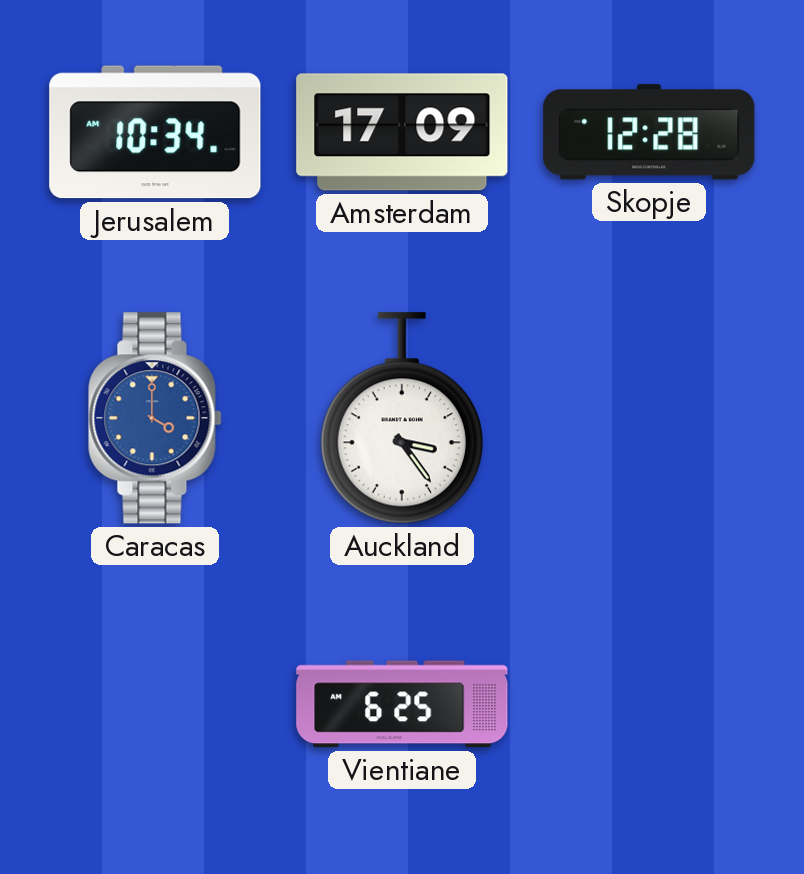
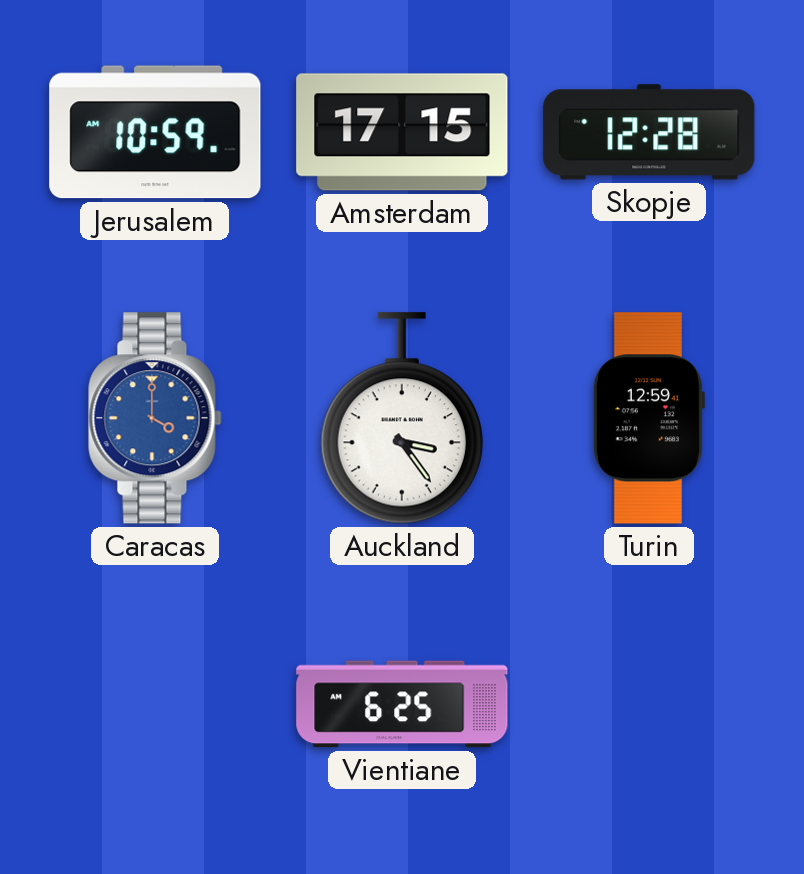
Jerusalem: 10:34 -> 10:59 (155, 132)
Amsterdam: 17:09 -> 17:15 (402, 132)
Turin: none -> 12:59 (648, 418)
